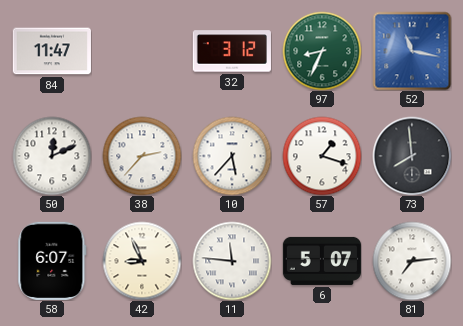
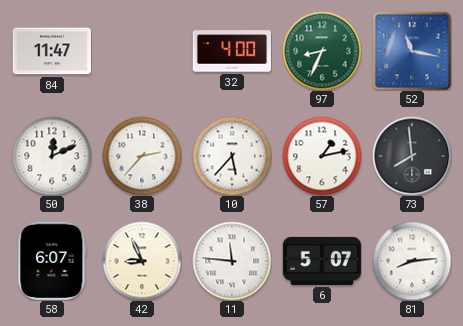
32: 3:12 -> 4:00 (232, 51)
57: 1:18 -> 1:13 (322, 156)
81: 7:14 -> 8:14 (412, 261)
